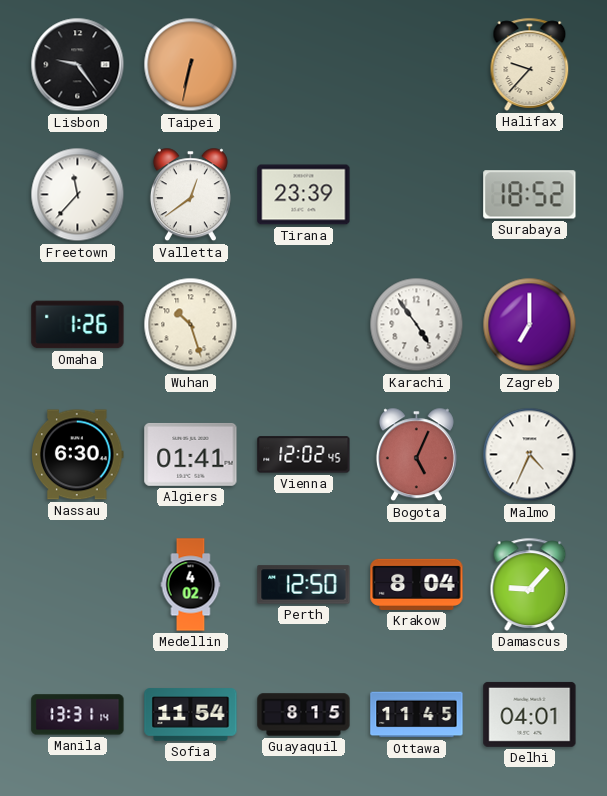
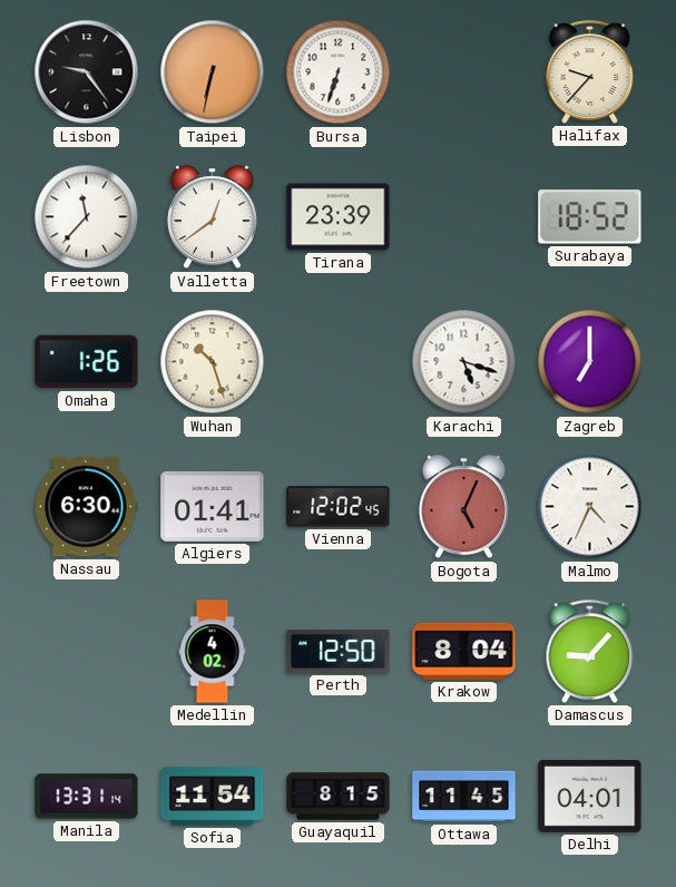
Bursa: none -> 6:33 (339, 72)
Karachi: 4:54 -> 5:18 (464, 362)
